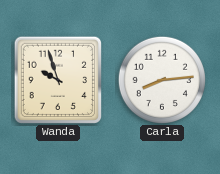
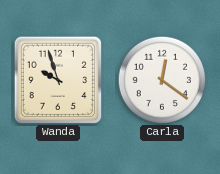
Carla: 8:14 -> 12:21 (161, 79)
